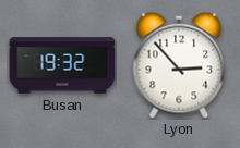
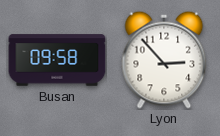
Busan: 19:32 -> 09:58 (57, 60)
